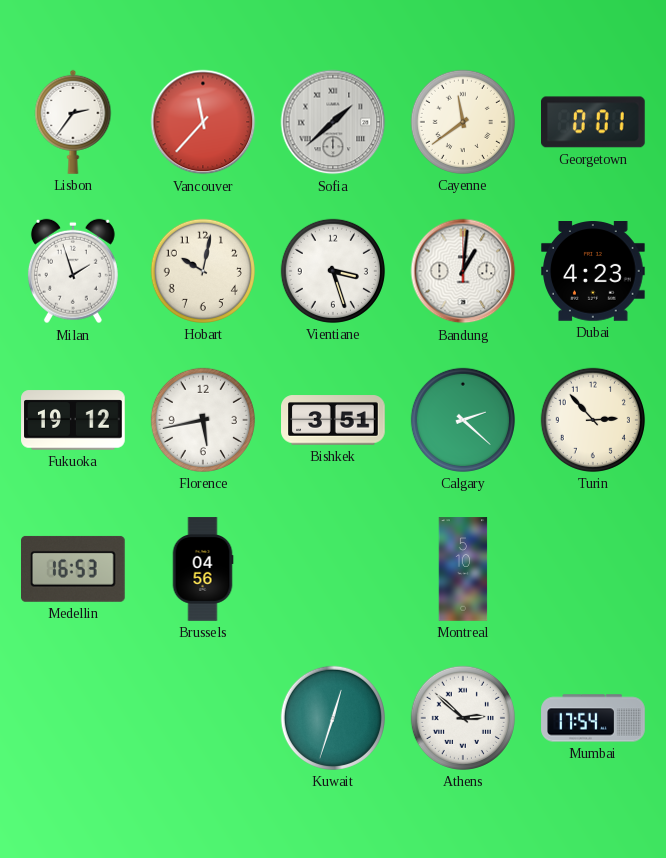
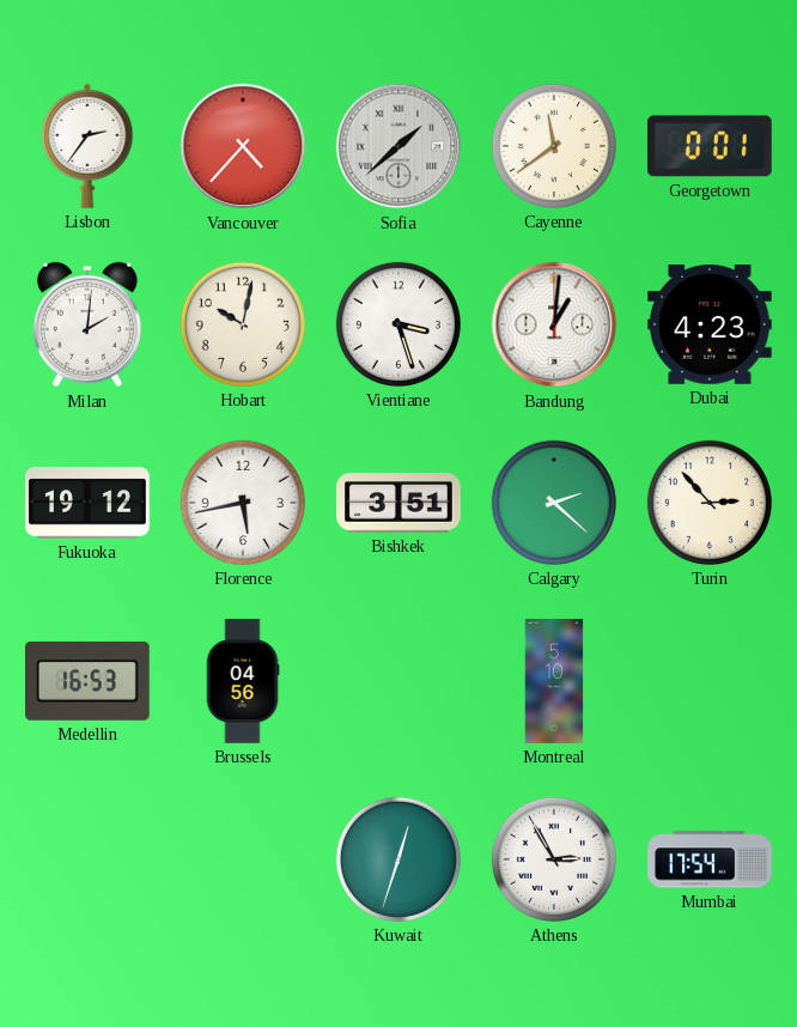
Vancouver: 11:37 -> 4:37 (243, 146)
Milan: 1:57 -> 2:01 (87, 324)
Athens: 2:52 -> 2:55 (554, 859)
